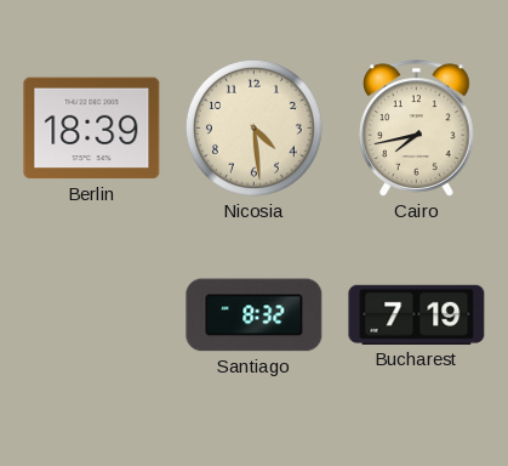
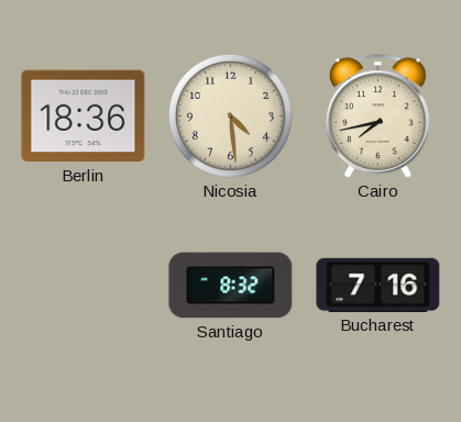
Berlin: 18:39 -> 18:36 (84, 116)
Bucharest: 7:19 -> 7:16 (378, 285)
